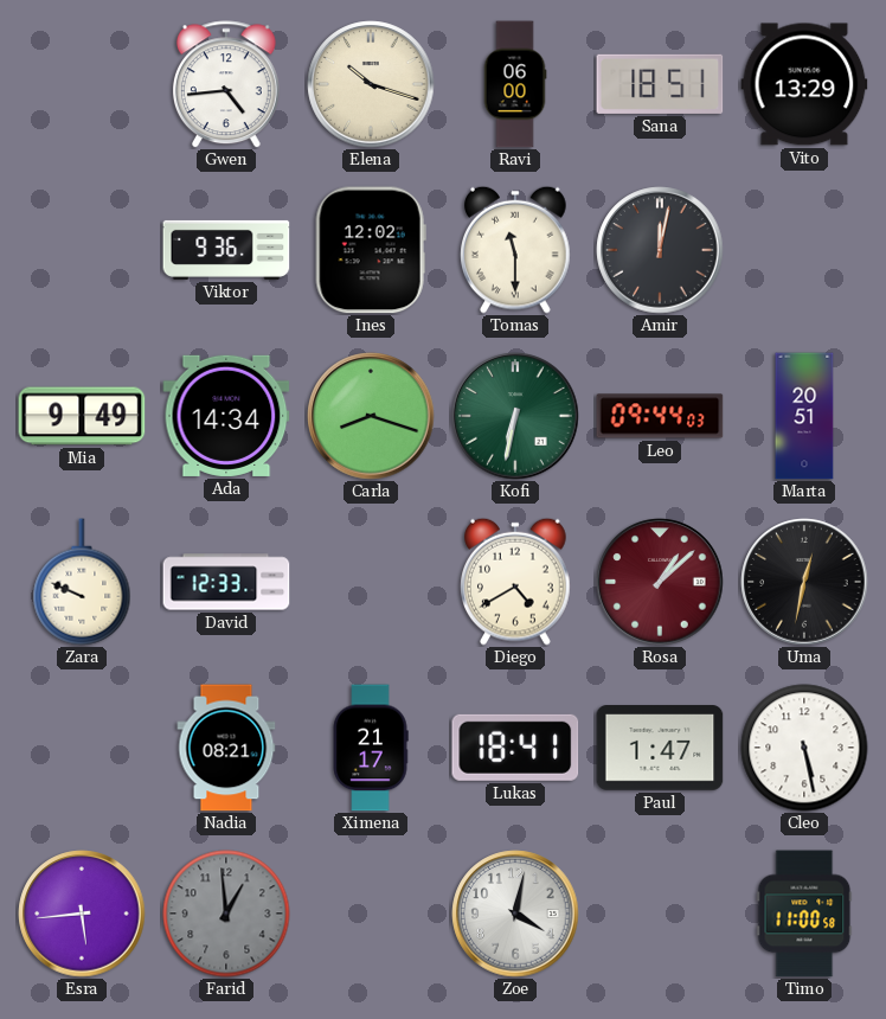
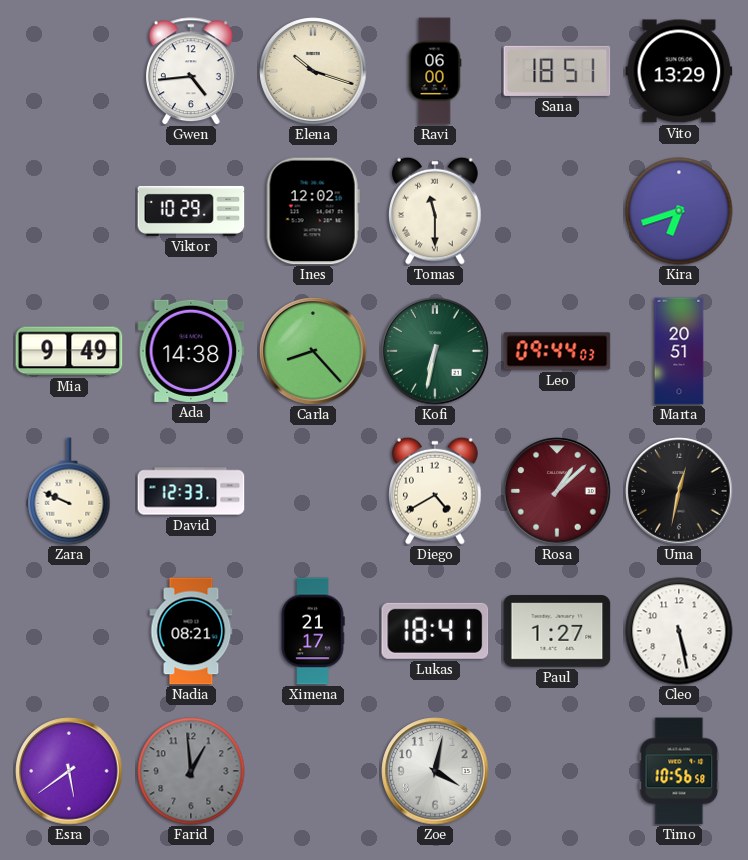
Viktor: 9:36 -> 10:29 (191, 211)
Amir: 12:02 -> none (660, 250)
Kira: none -> 6:42 (679, 211)
Ada: 14:34 -> 14:38 (191, 351)
Carla: 8:18 -> 8:23 (313, 351)
Paul: 1:47 -> 1:27 (557, 631)
Esra: 5:44 -> 5:39 (69, 771)
Timo: 11:00 -> 10:56 (679, 771)
